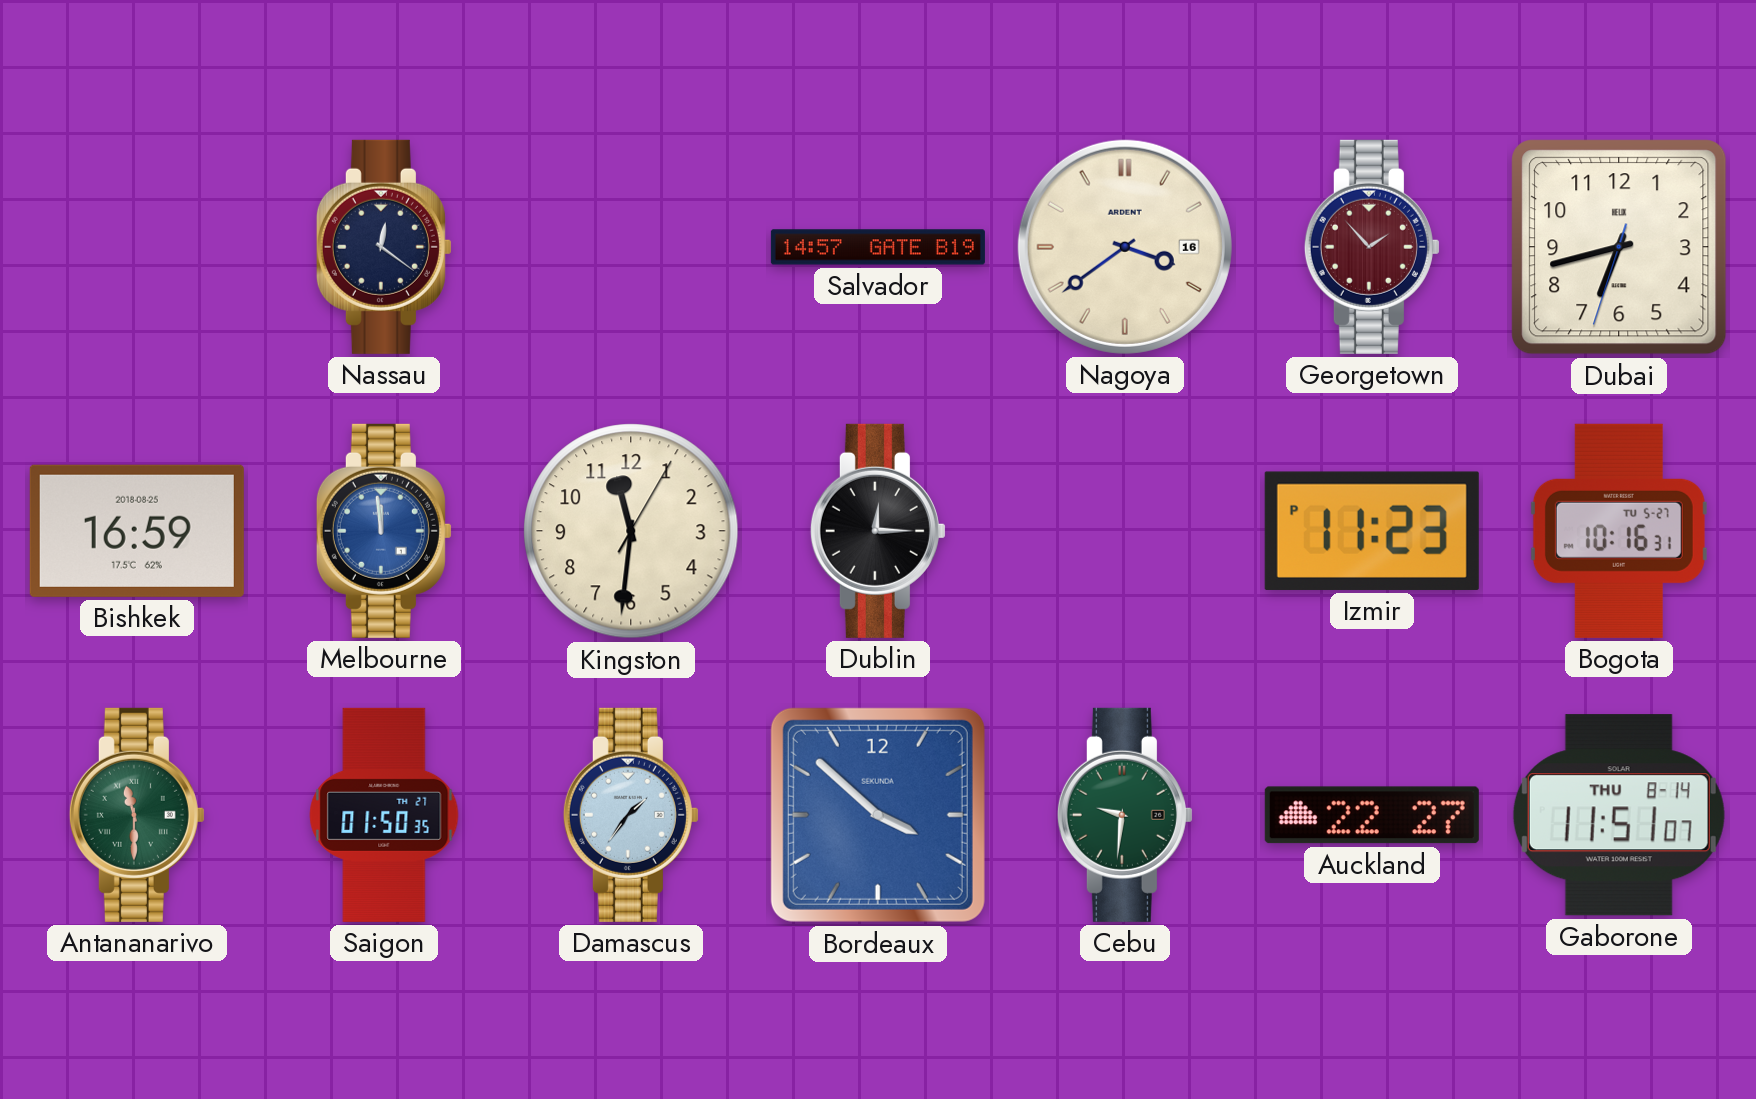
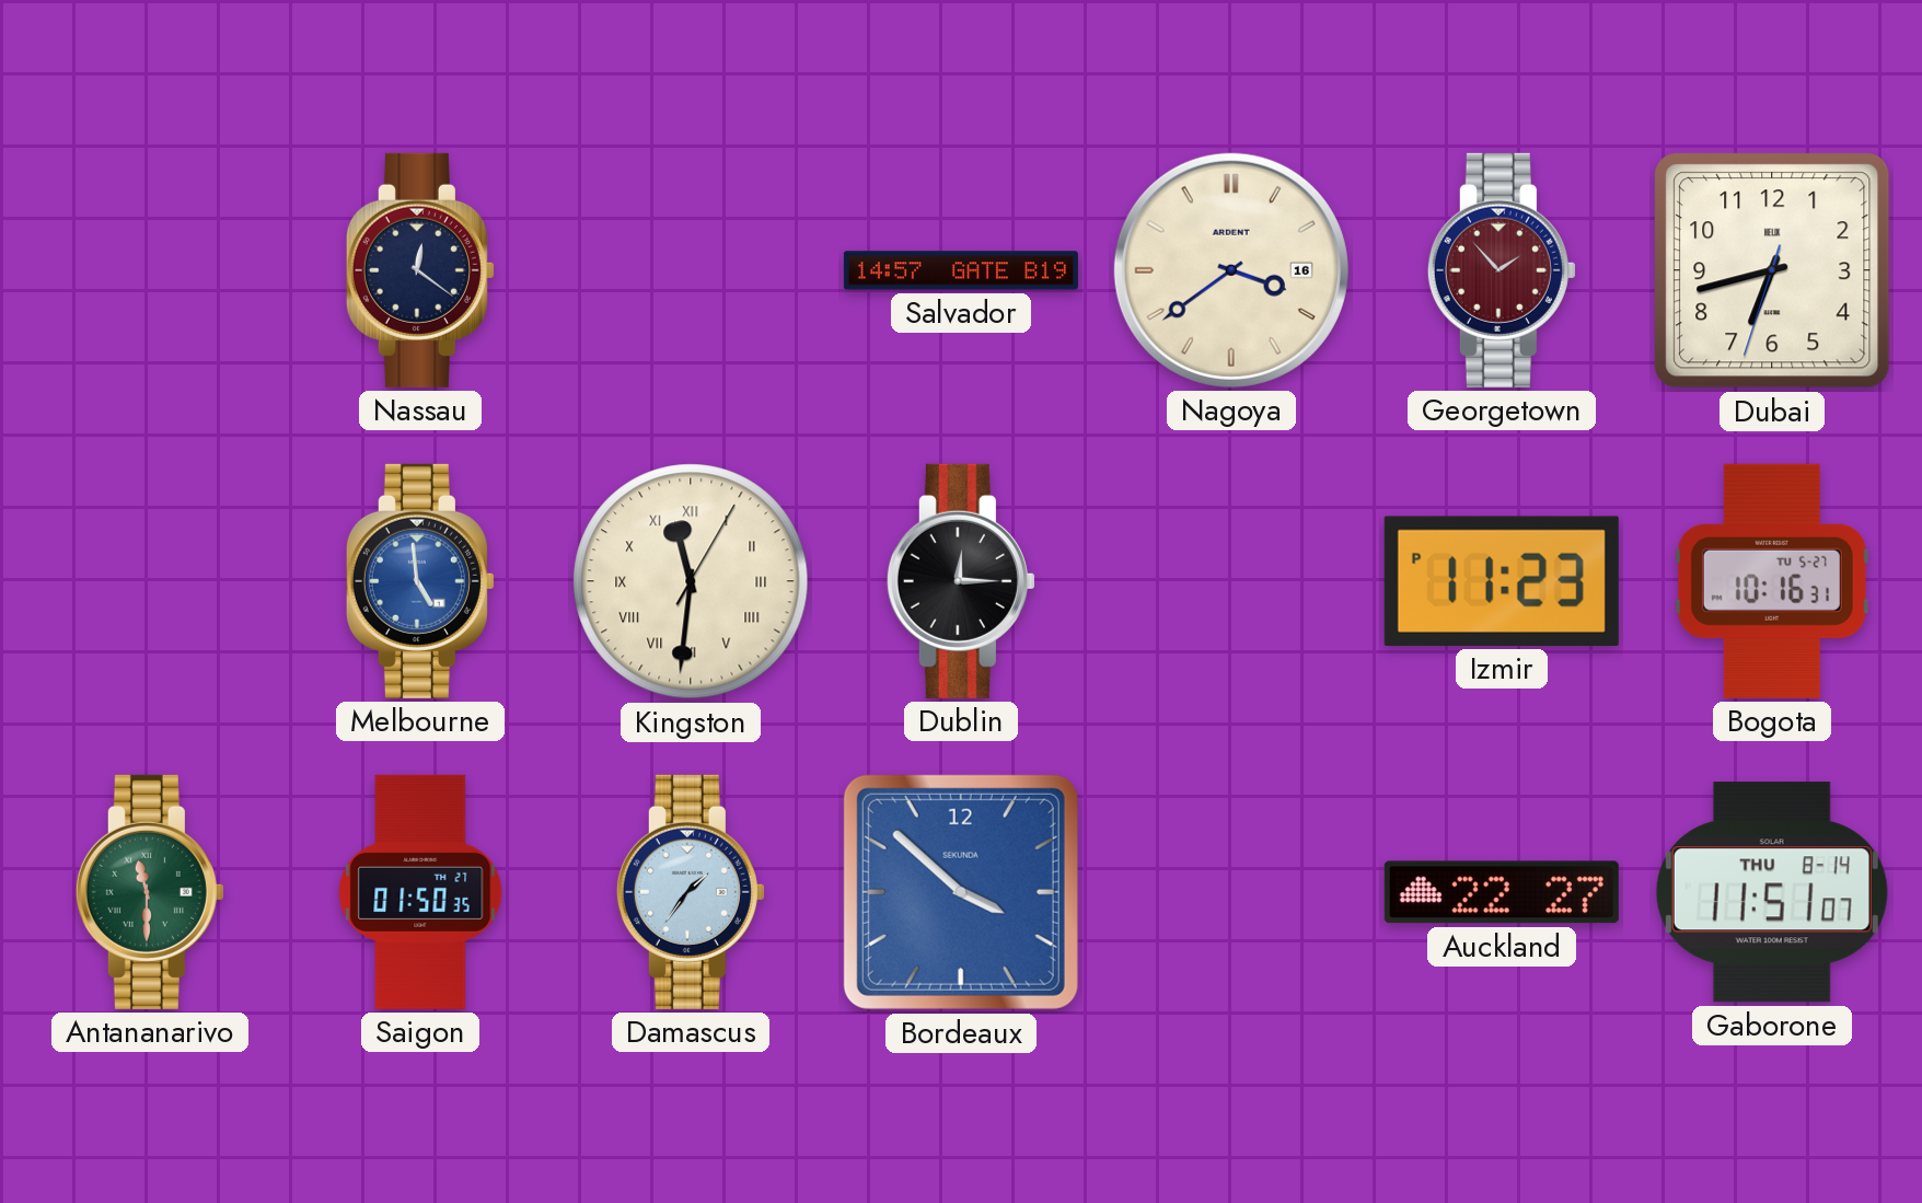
Bishkek: 16:59 -> none (137, 531)
Melbourne: 11:59 -> 4:59 (420, 581)
Kingston numerals: Arabic -> Roman (691, 581)
Cebu: 9:31 -> none (1125, 815)
